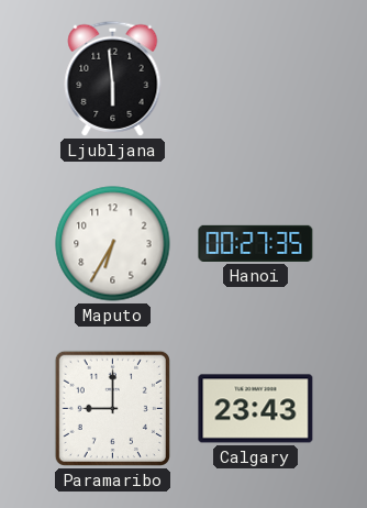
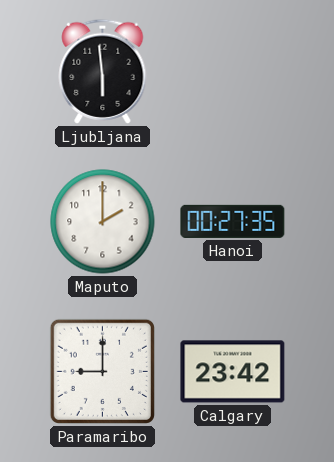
Maputo: 6:35 -> 2:00 (103, 222)
Calgary: 23:43 -> 23:42 (233, 372)
